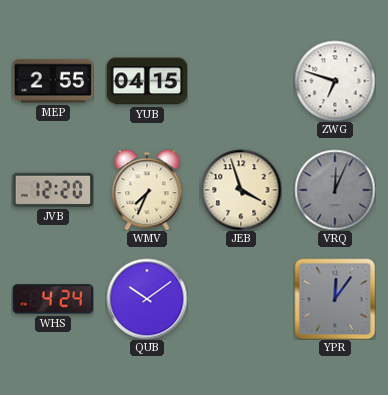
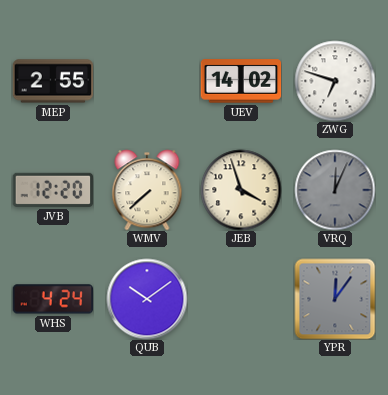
YUB: 04:15 -> none (147, 81)
UEV: none -> 14:02 (241, 81)
WMV: 7:34 -> 7:38 (147, 190)
